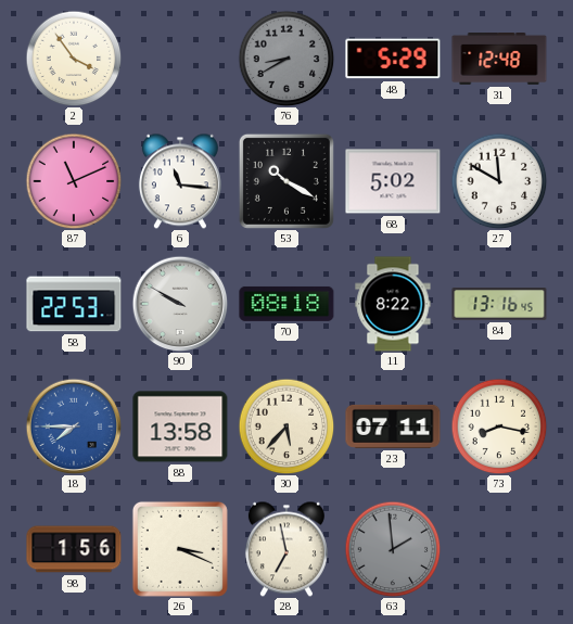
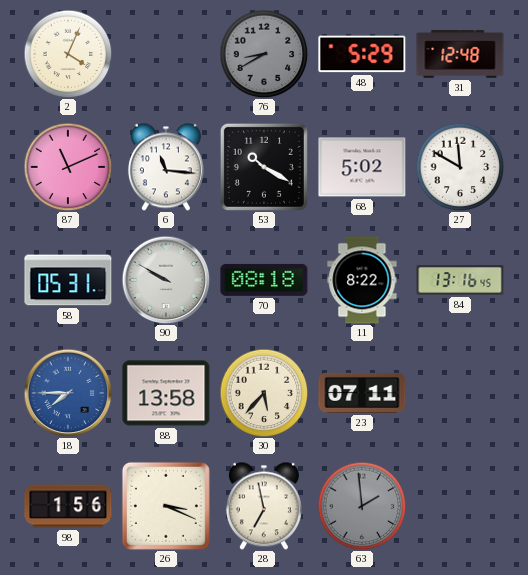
2: 3:54 -> 4:04 (68, 54)
58: 22:53 -> 05:31 (68, 280)
73: 8:17 -> none (499, 426)
